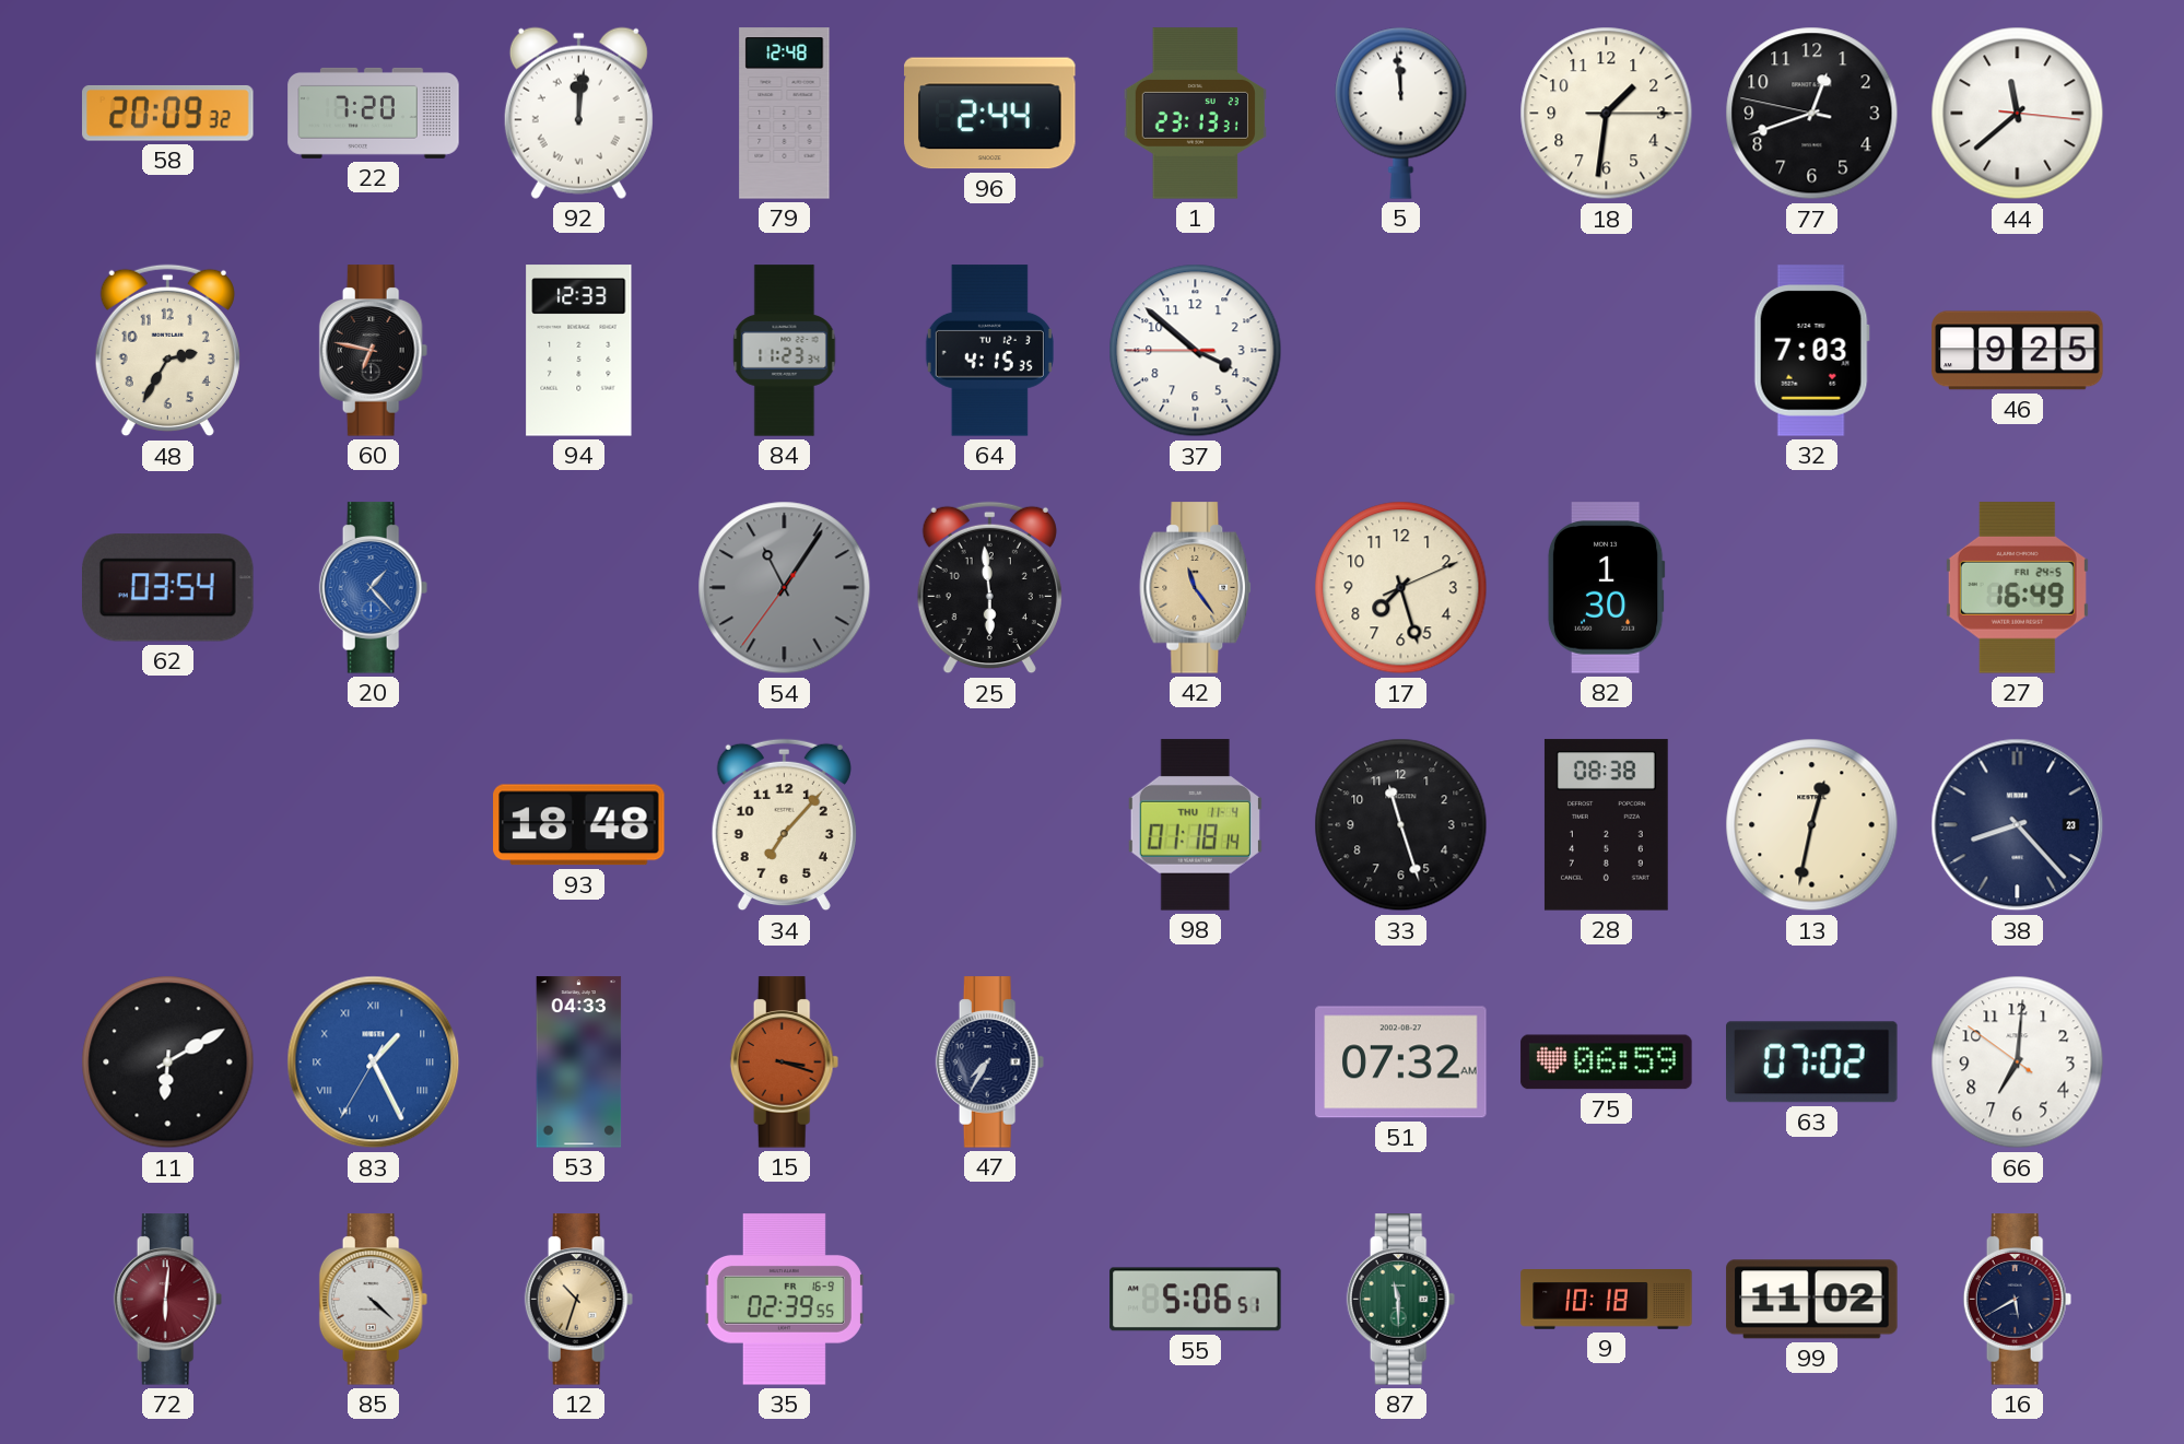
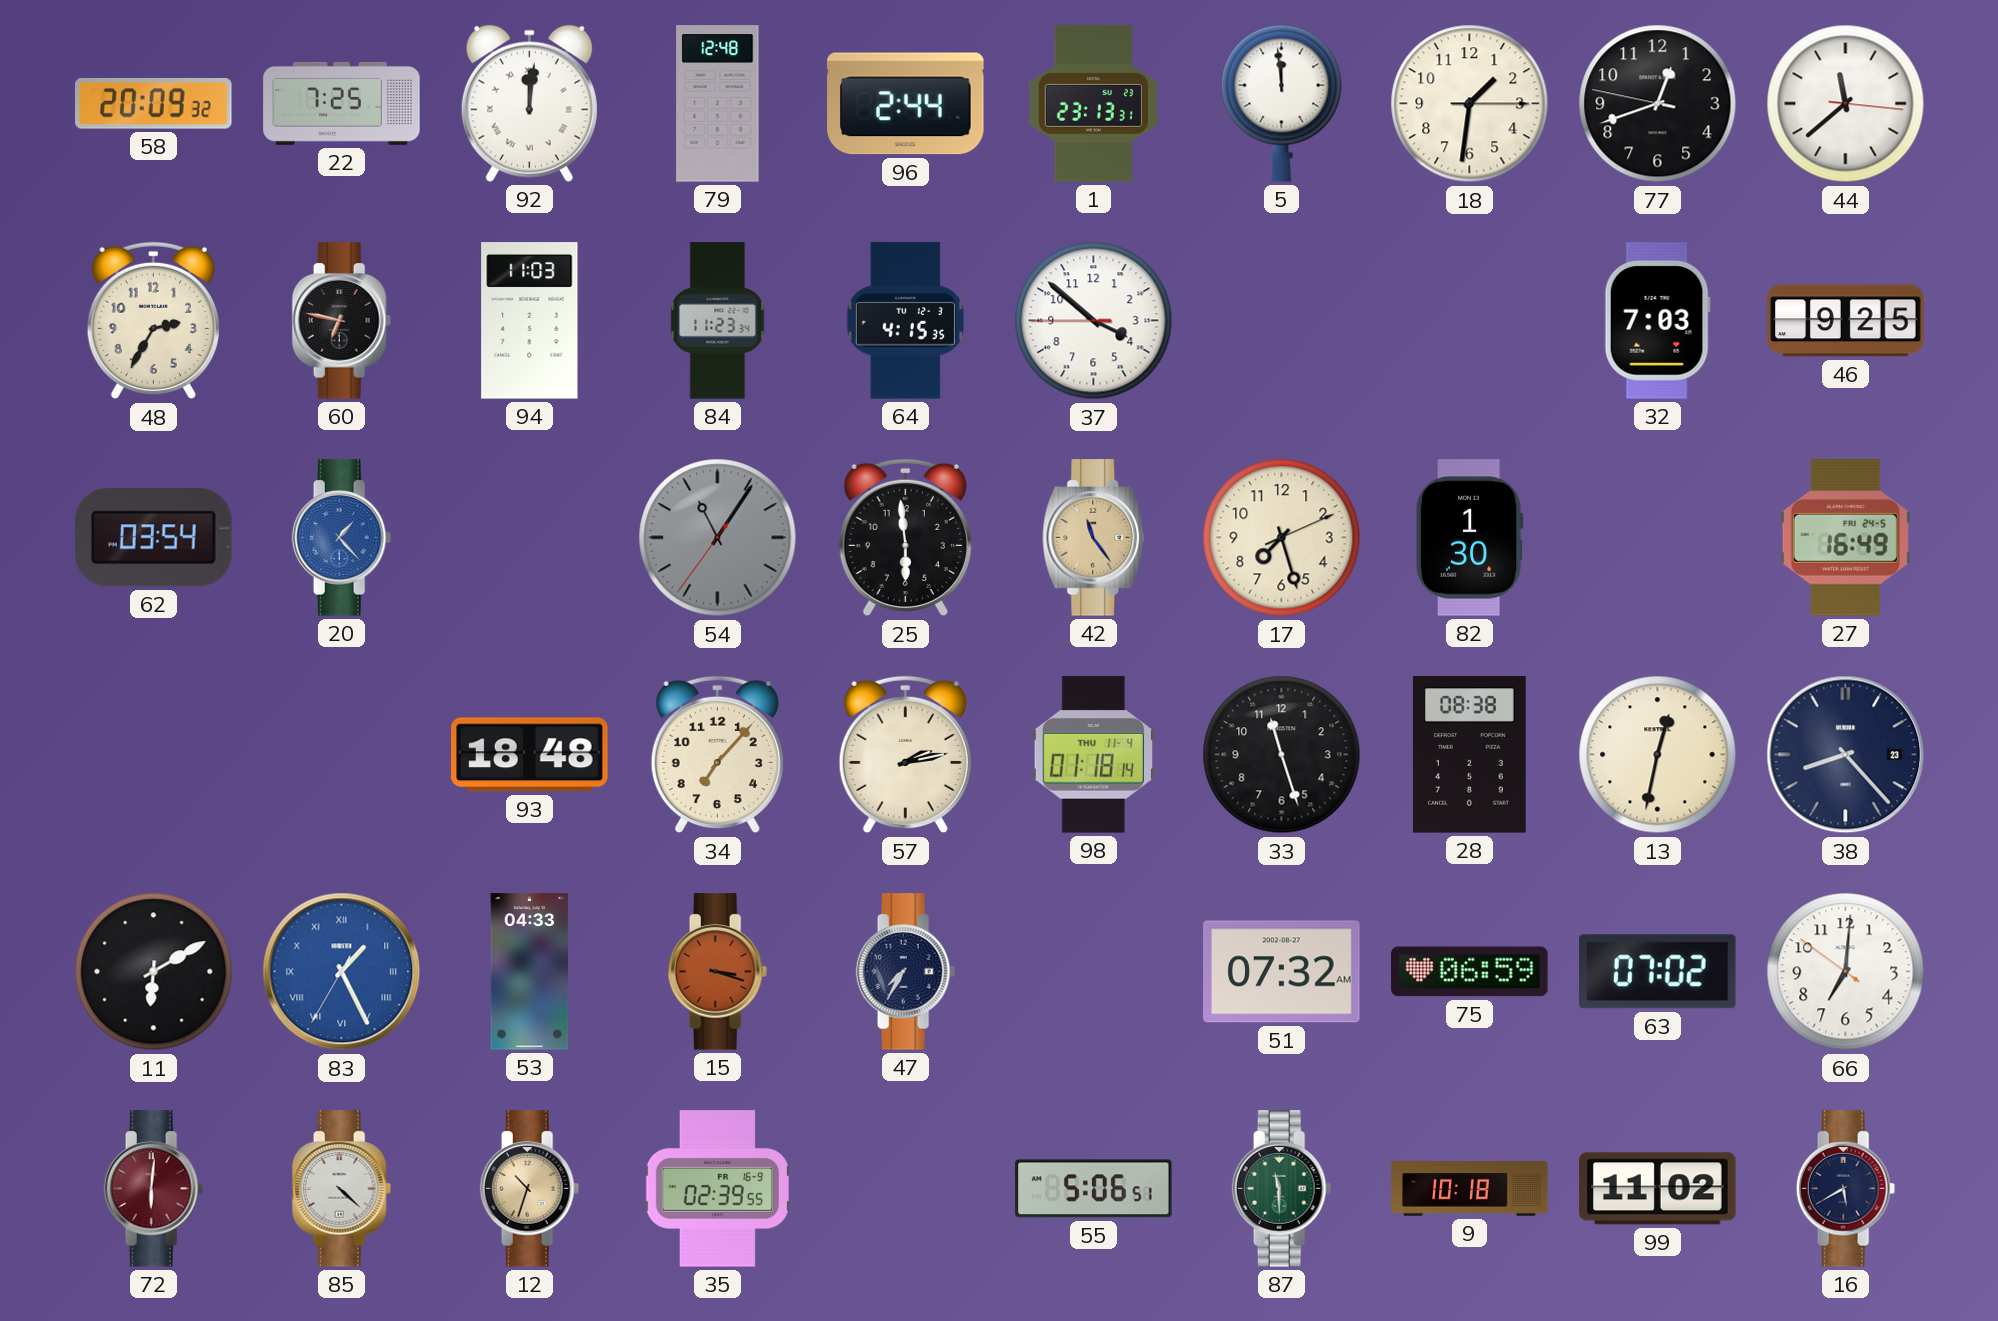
22: 7:20 -> 7:25 (342, 103)
94: 12:33 -> 11:03 (530, 321)
57: none -> 2:13 (905, 755)
